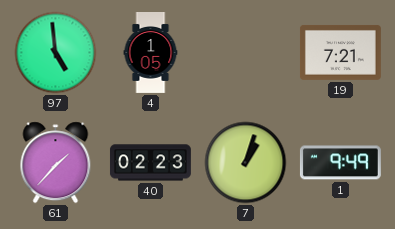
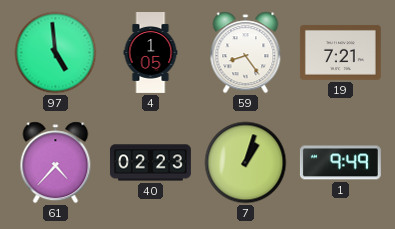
59: none -> 8:24 (246, 53)
61: 1:37 -> 4:37 (56, 163)
